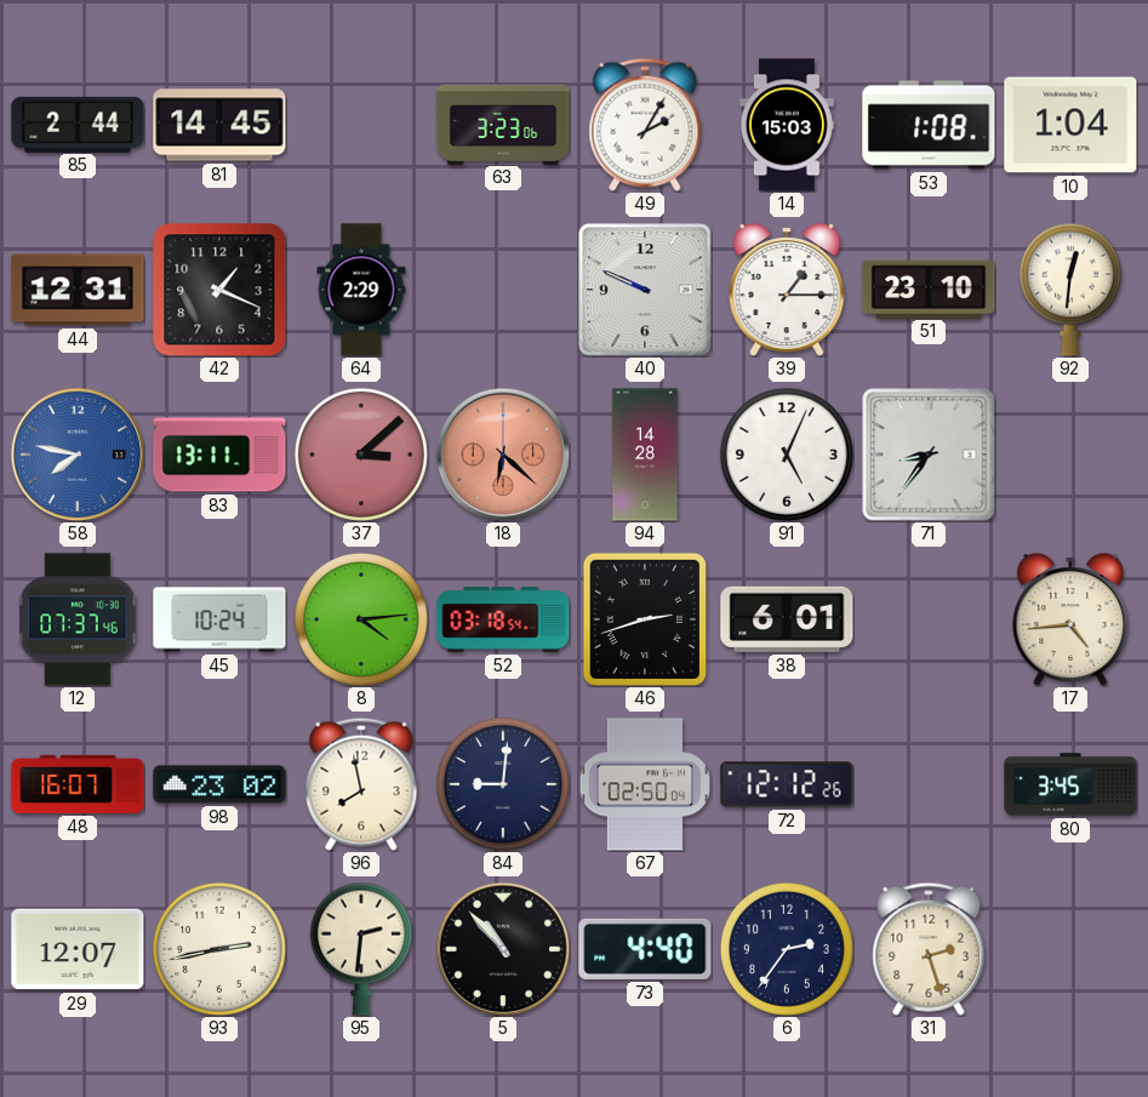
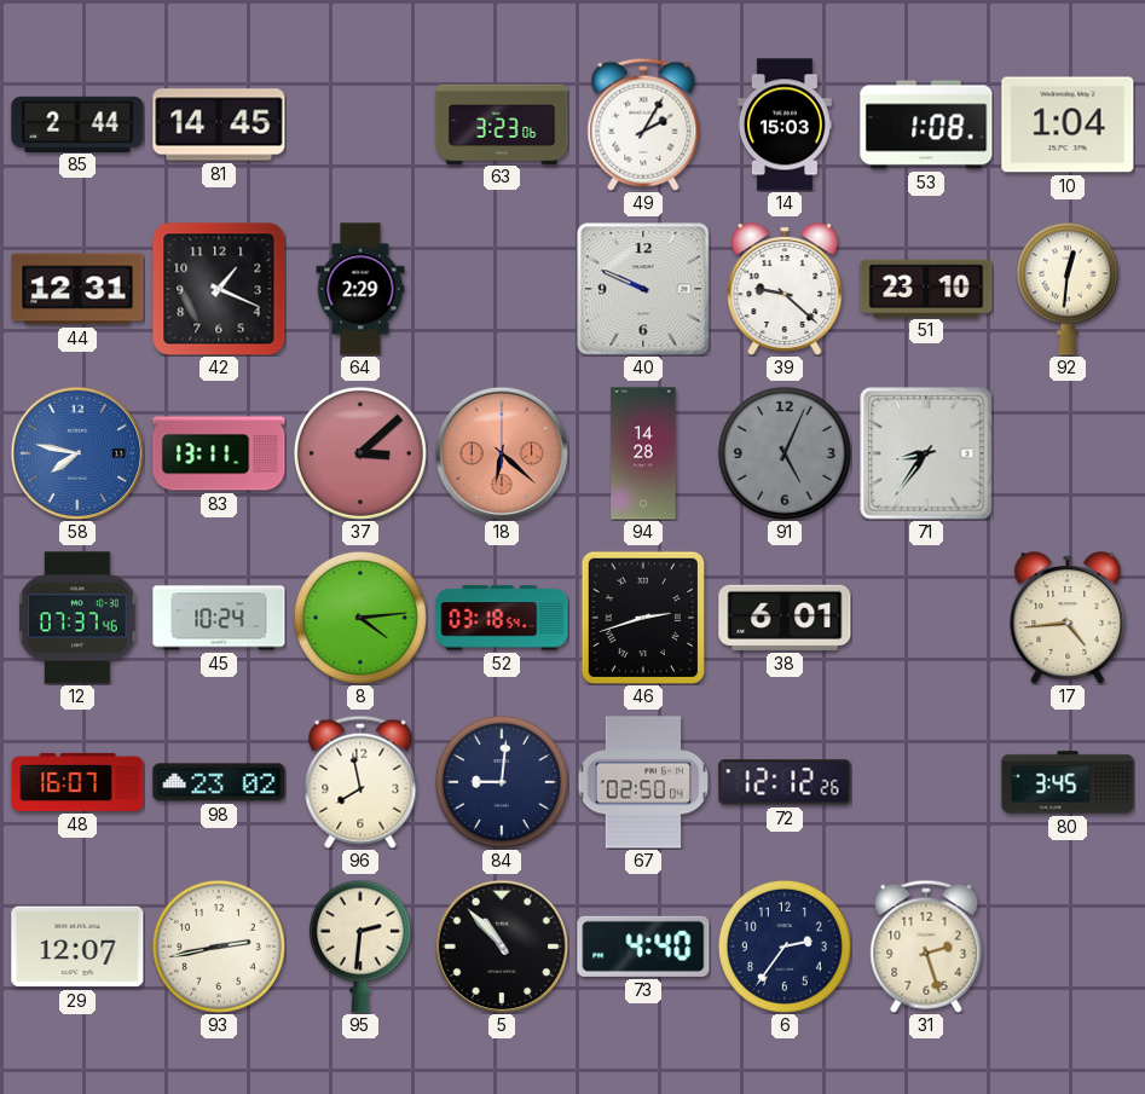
39: 1:15 -> 9:22 (785, 289)
91 dial: white -> grey (785, 453)
